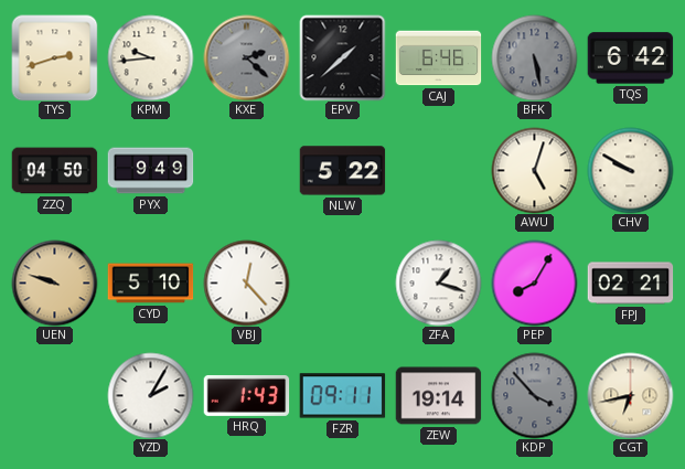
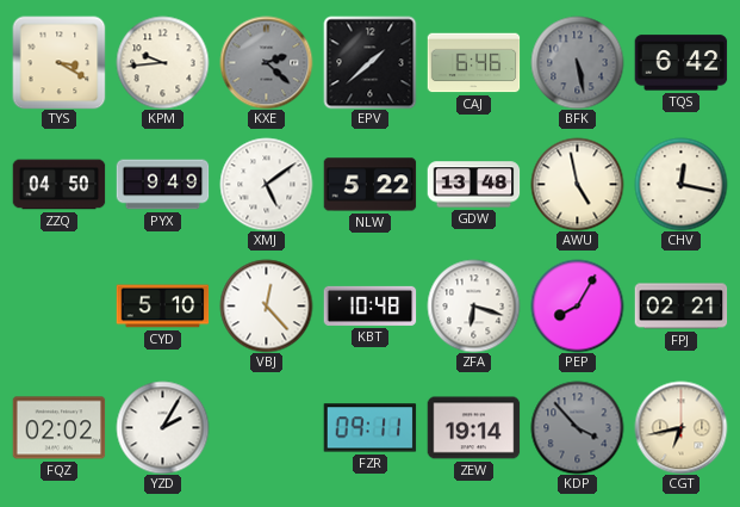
TYS: 2:42 -> 3:20 (58, 62)
XMJ: none -> 5:09 (266, 184)
GDW: none -> 13:48 (473, 185)
AWU: 5:03 -> 4:58 (577, 184)
CHV: 9:50 -> 12:17 (680, 184)
UEN: 9:48 -> none (54, 283)
KBT: none -> 10:48 (369, 305)
ZFA: 1:18 -> 6:18 (473, 305)
FQZ: none -> 02:02 (58, 428)
HRQ: 1:43 -> none (246, 395)
